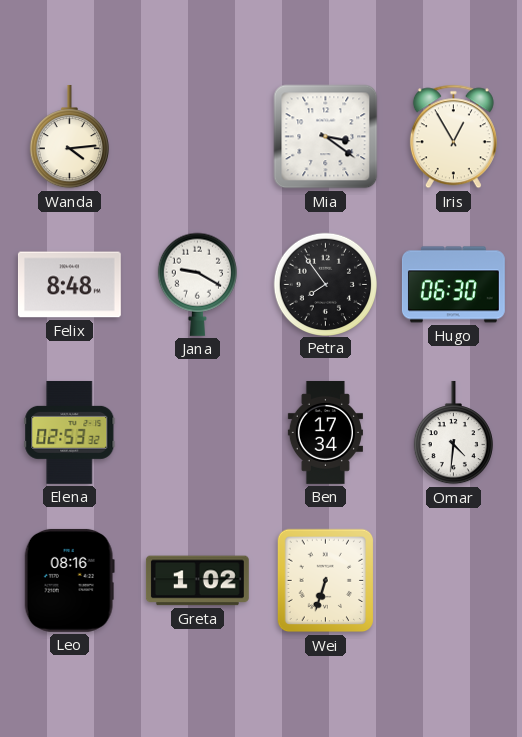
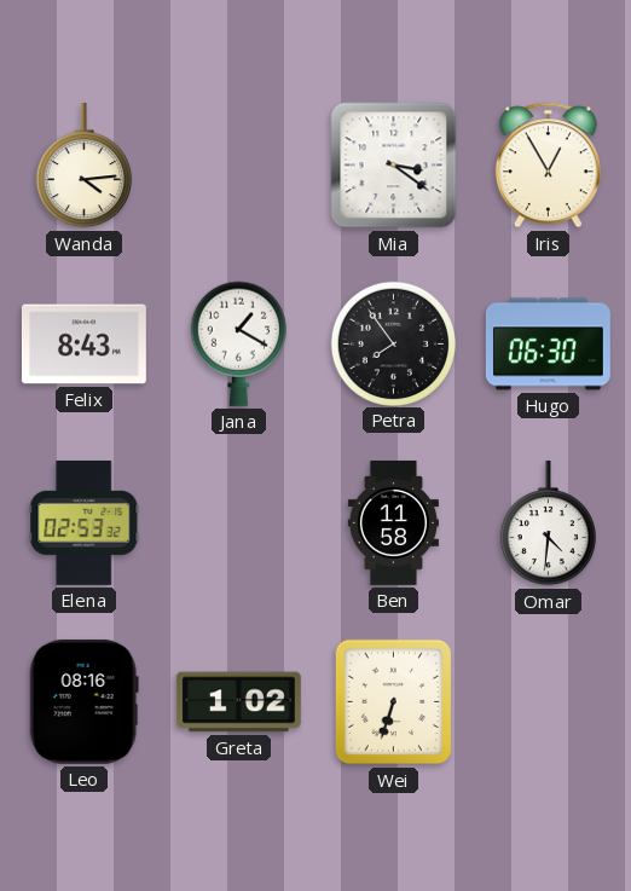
Felix: 8:48 -> 8:43 (83, 345)
Jana: 9:20 -> 1:20 (238, 343)
Ben: 17:34 -> 11:58 (393, 523)
